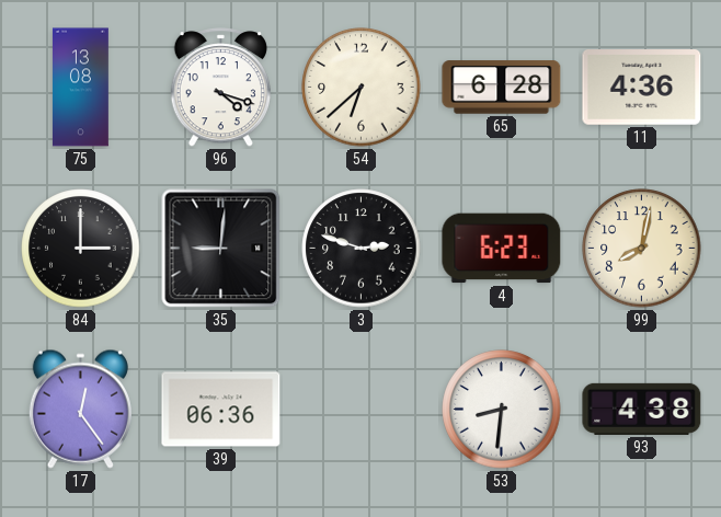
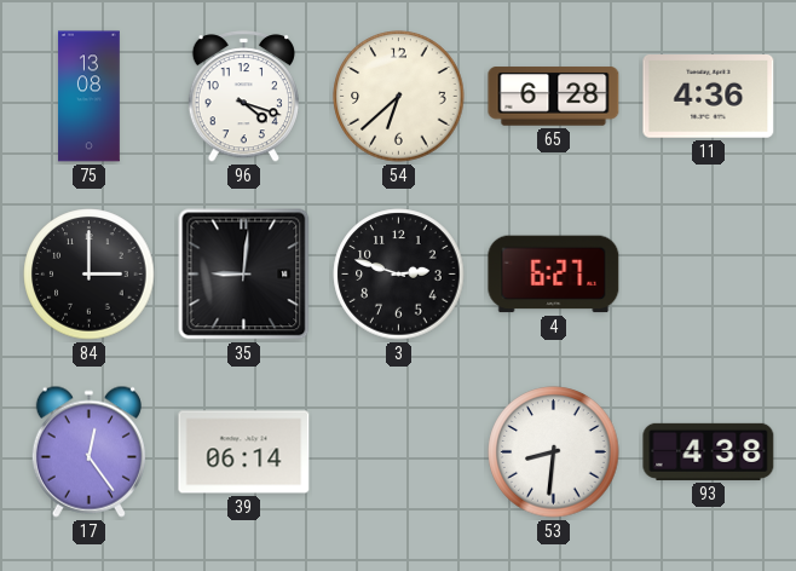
4: 6:23 -> 6:27 (554, 275)
99: 8:02 -> none (642, 249)
39: 06:36 -> 06:14 (244, 452)
